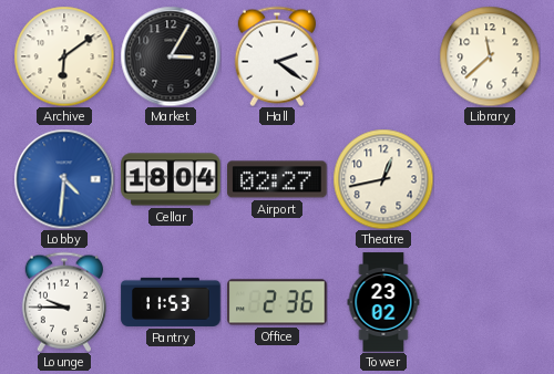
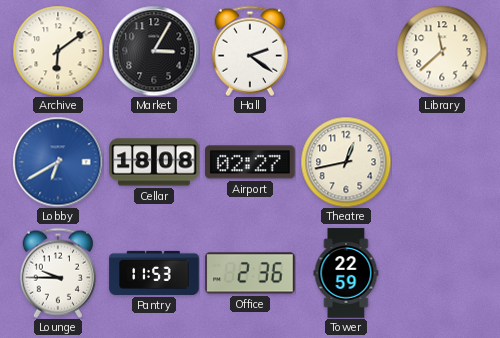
Lobby: 4:31 -> 6:40 (58, 162)
Cellar: 18:04 -> 18:08 (154, 162)
Tower: 23:02 -> 22:59 (346, 273)
